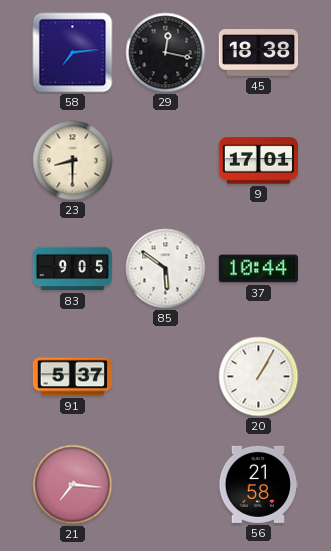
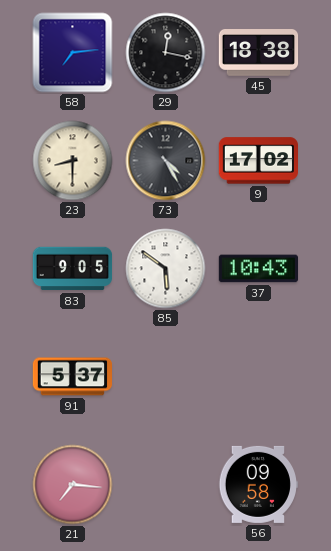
73: none -> 4:25 (166, 161)
9: 17:01 -> 17:02 (259, 161)
37: 10:44 -> 10:43 (259, 269)
20: 1:05 -> none (259, 377)
56: 21:58 -> 09:58 (258, 484)
